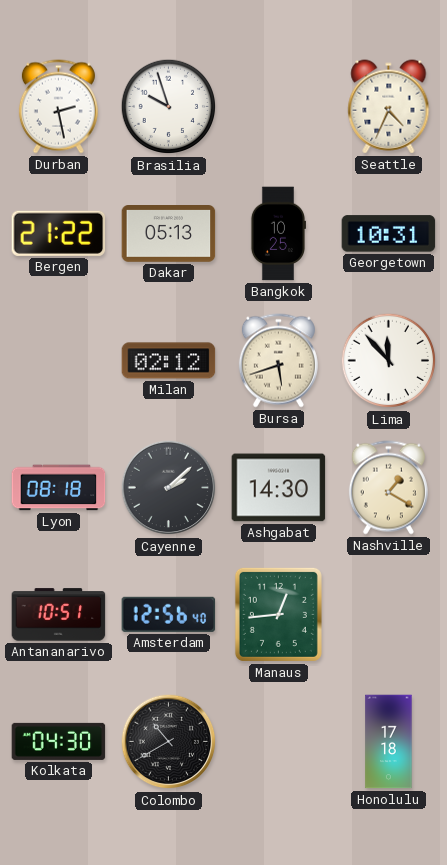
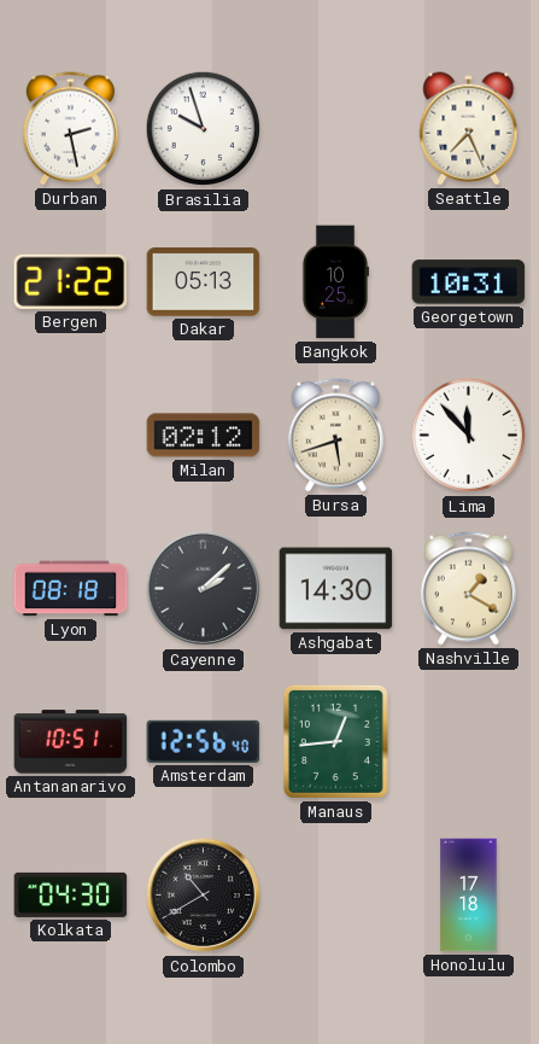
Seattle: 4:34 -> 7:26 (469, 129)
